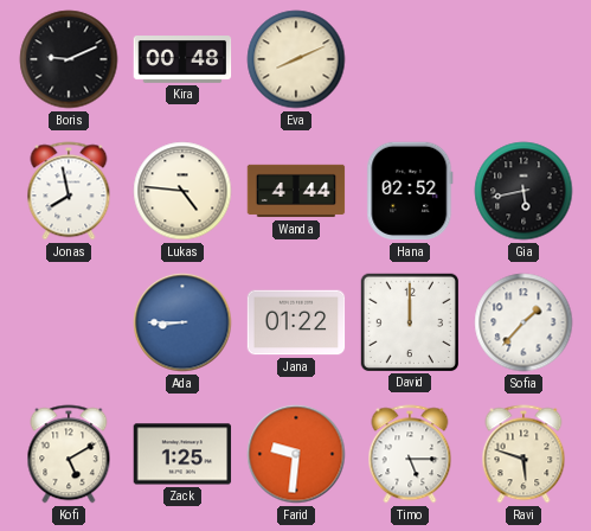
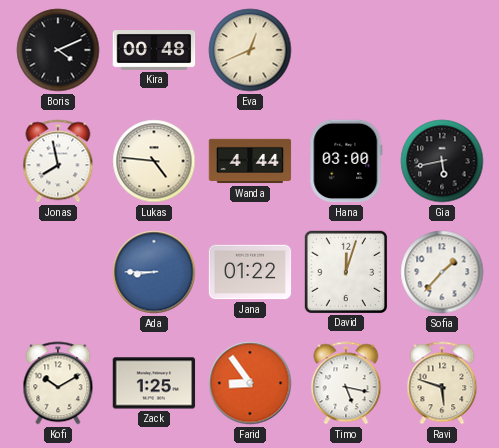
Boris: 9:11 -> 4:11 (58, 50)
Eva: 8:11 -> 12:41 (250, 50)
Hana: 02:52 -> 03:00 (346, 161)
David: 12:00 -> 12:03 (345, 271)
Kofi: 5:10 -> 10:10 (58, 383)
Farid: 9:31 -> 8:54 (250, 383)
Timo: 5:15 -> 5:17 (346, 383)
